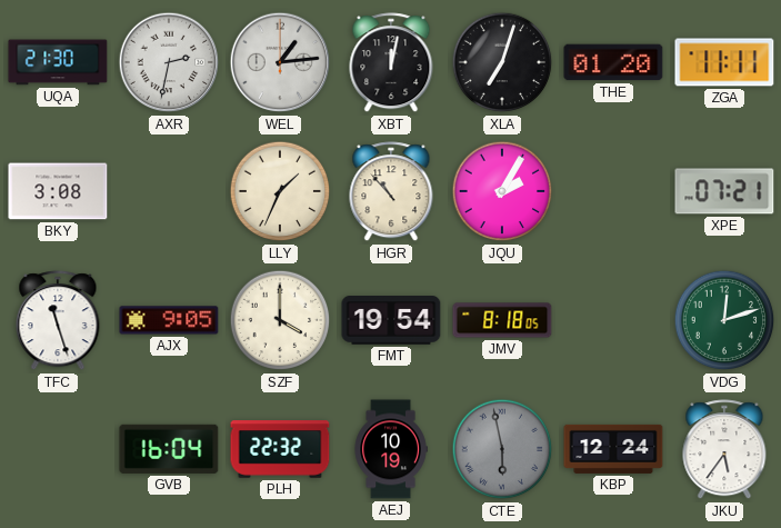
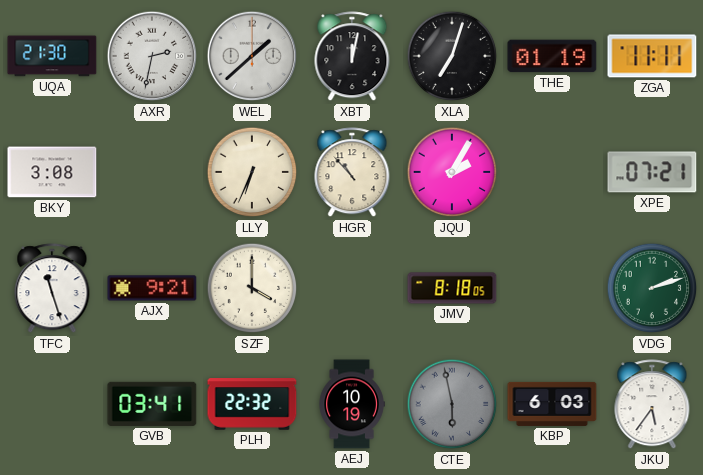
WEL: 1:14 -> 1:38 (252, 56)
THE: 01:20 -> 01:19 (552, 56)
LLY: 1:34 -> 6:34 (252, 172)
AJX: 9:05 -> 9:21 (152, 288)
FMT: 19:54 -> none (391, 321)
VDG: 12:12 -> 2:12 (652, 288)
GVB: 16:04 -> 03:41 (152, 404)
KBP: 12:24 -> 6:03 (552, 404)
